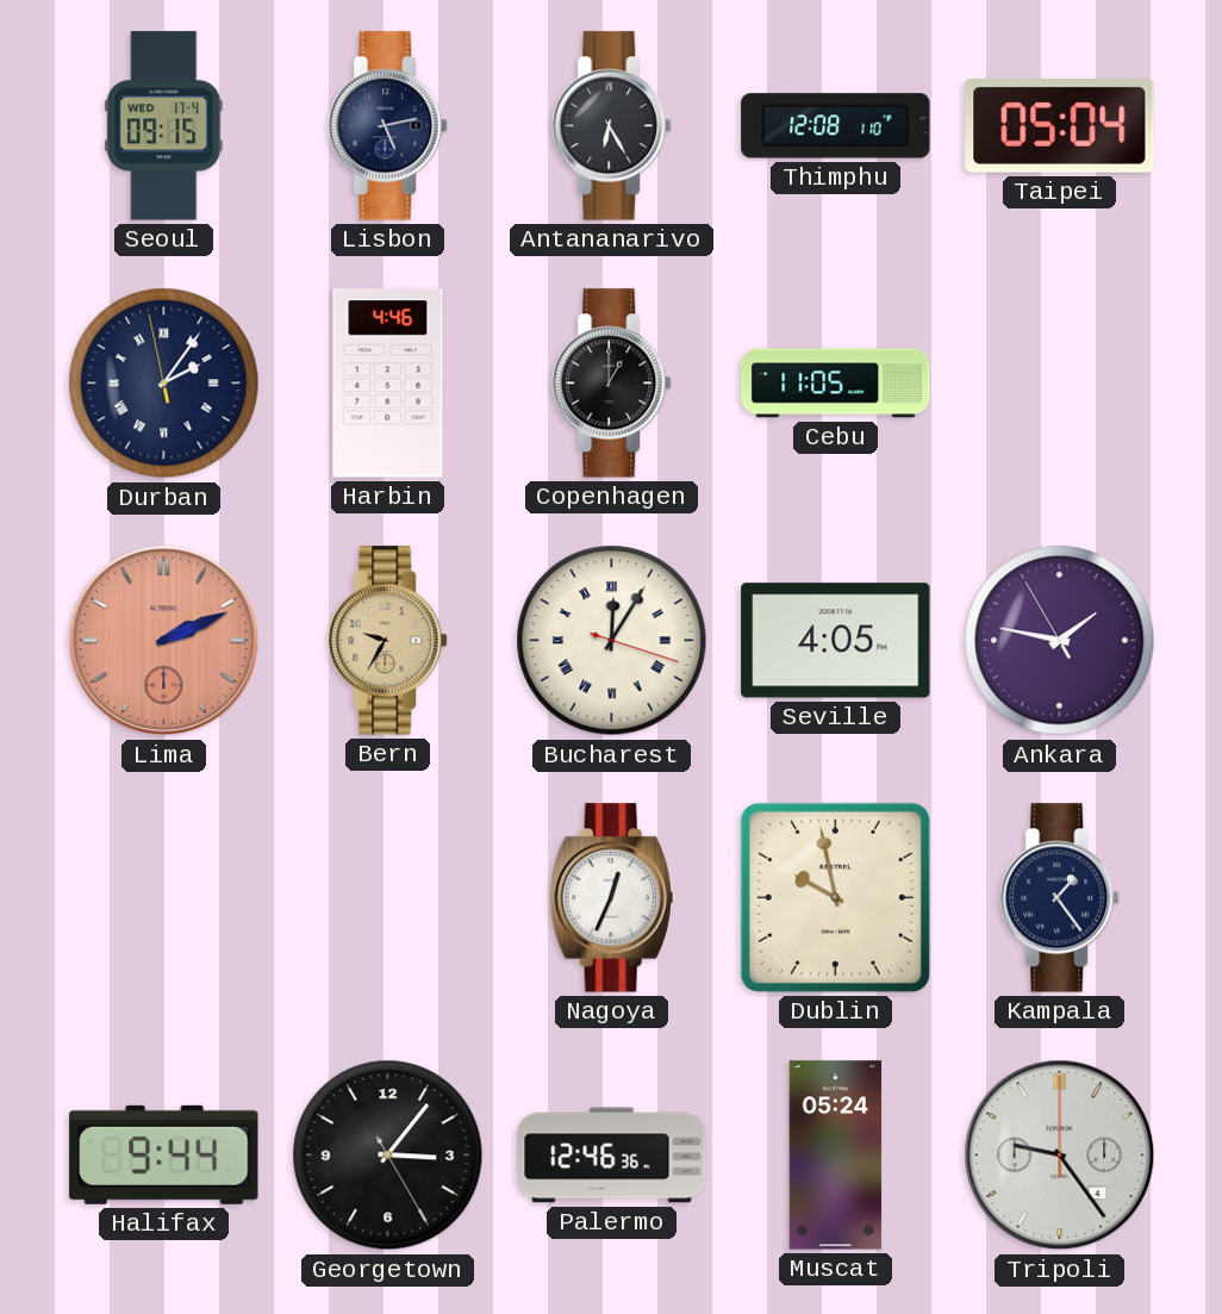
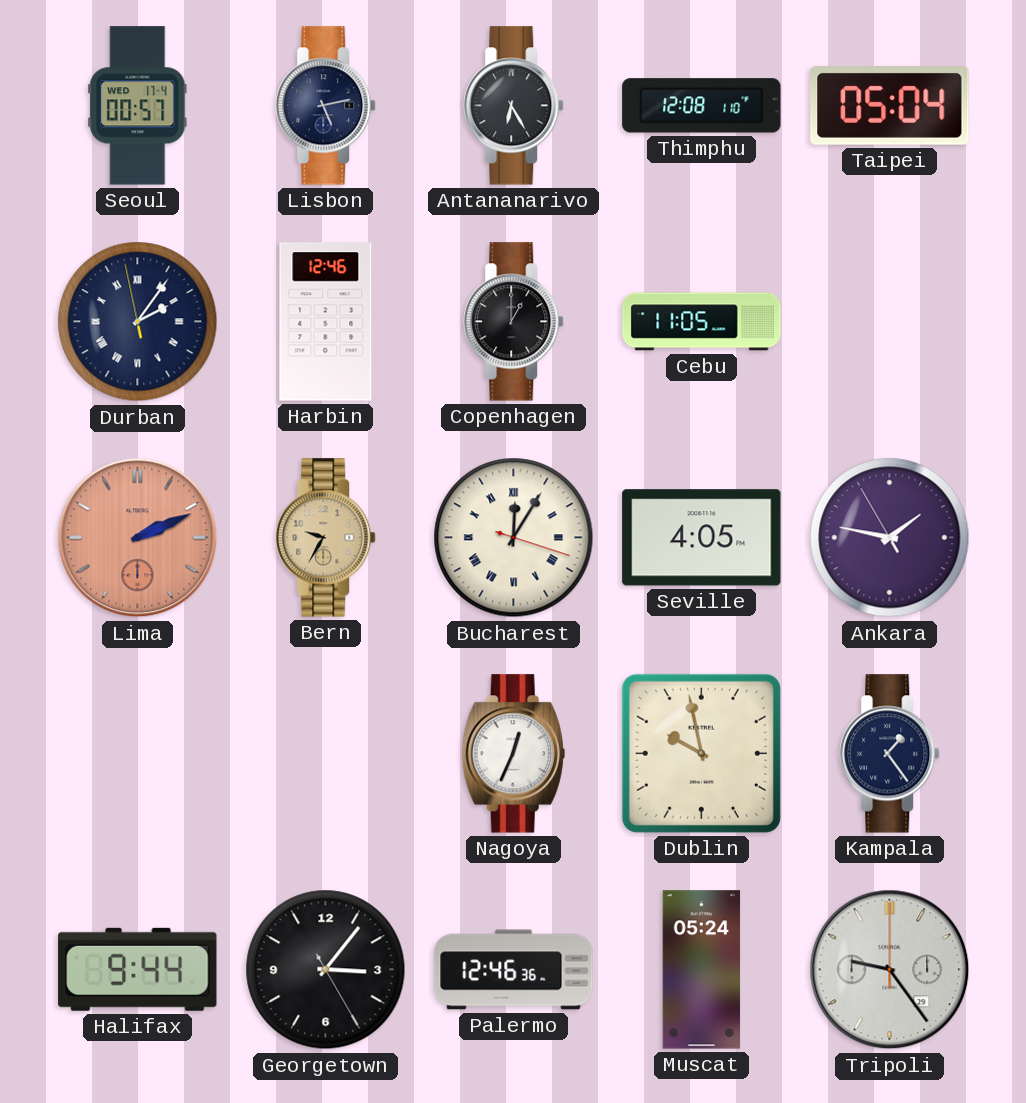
Seoul: 09:15 -> 00:57 (138, 106)
Harbin: 4:46 -> 12:46 (326, 322)
Tripoli date: 4 -> 29 (890, 970)
